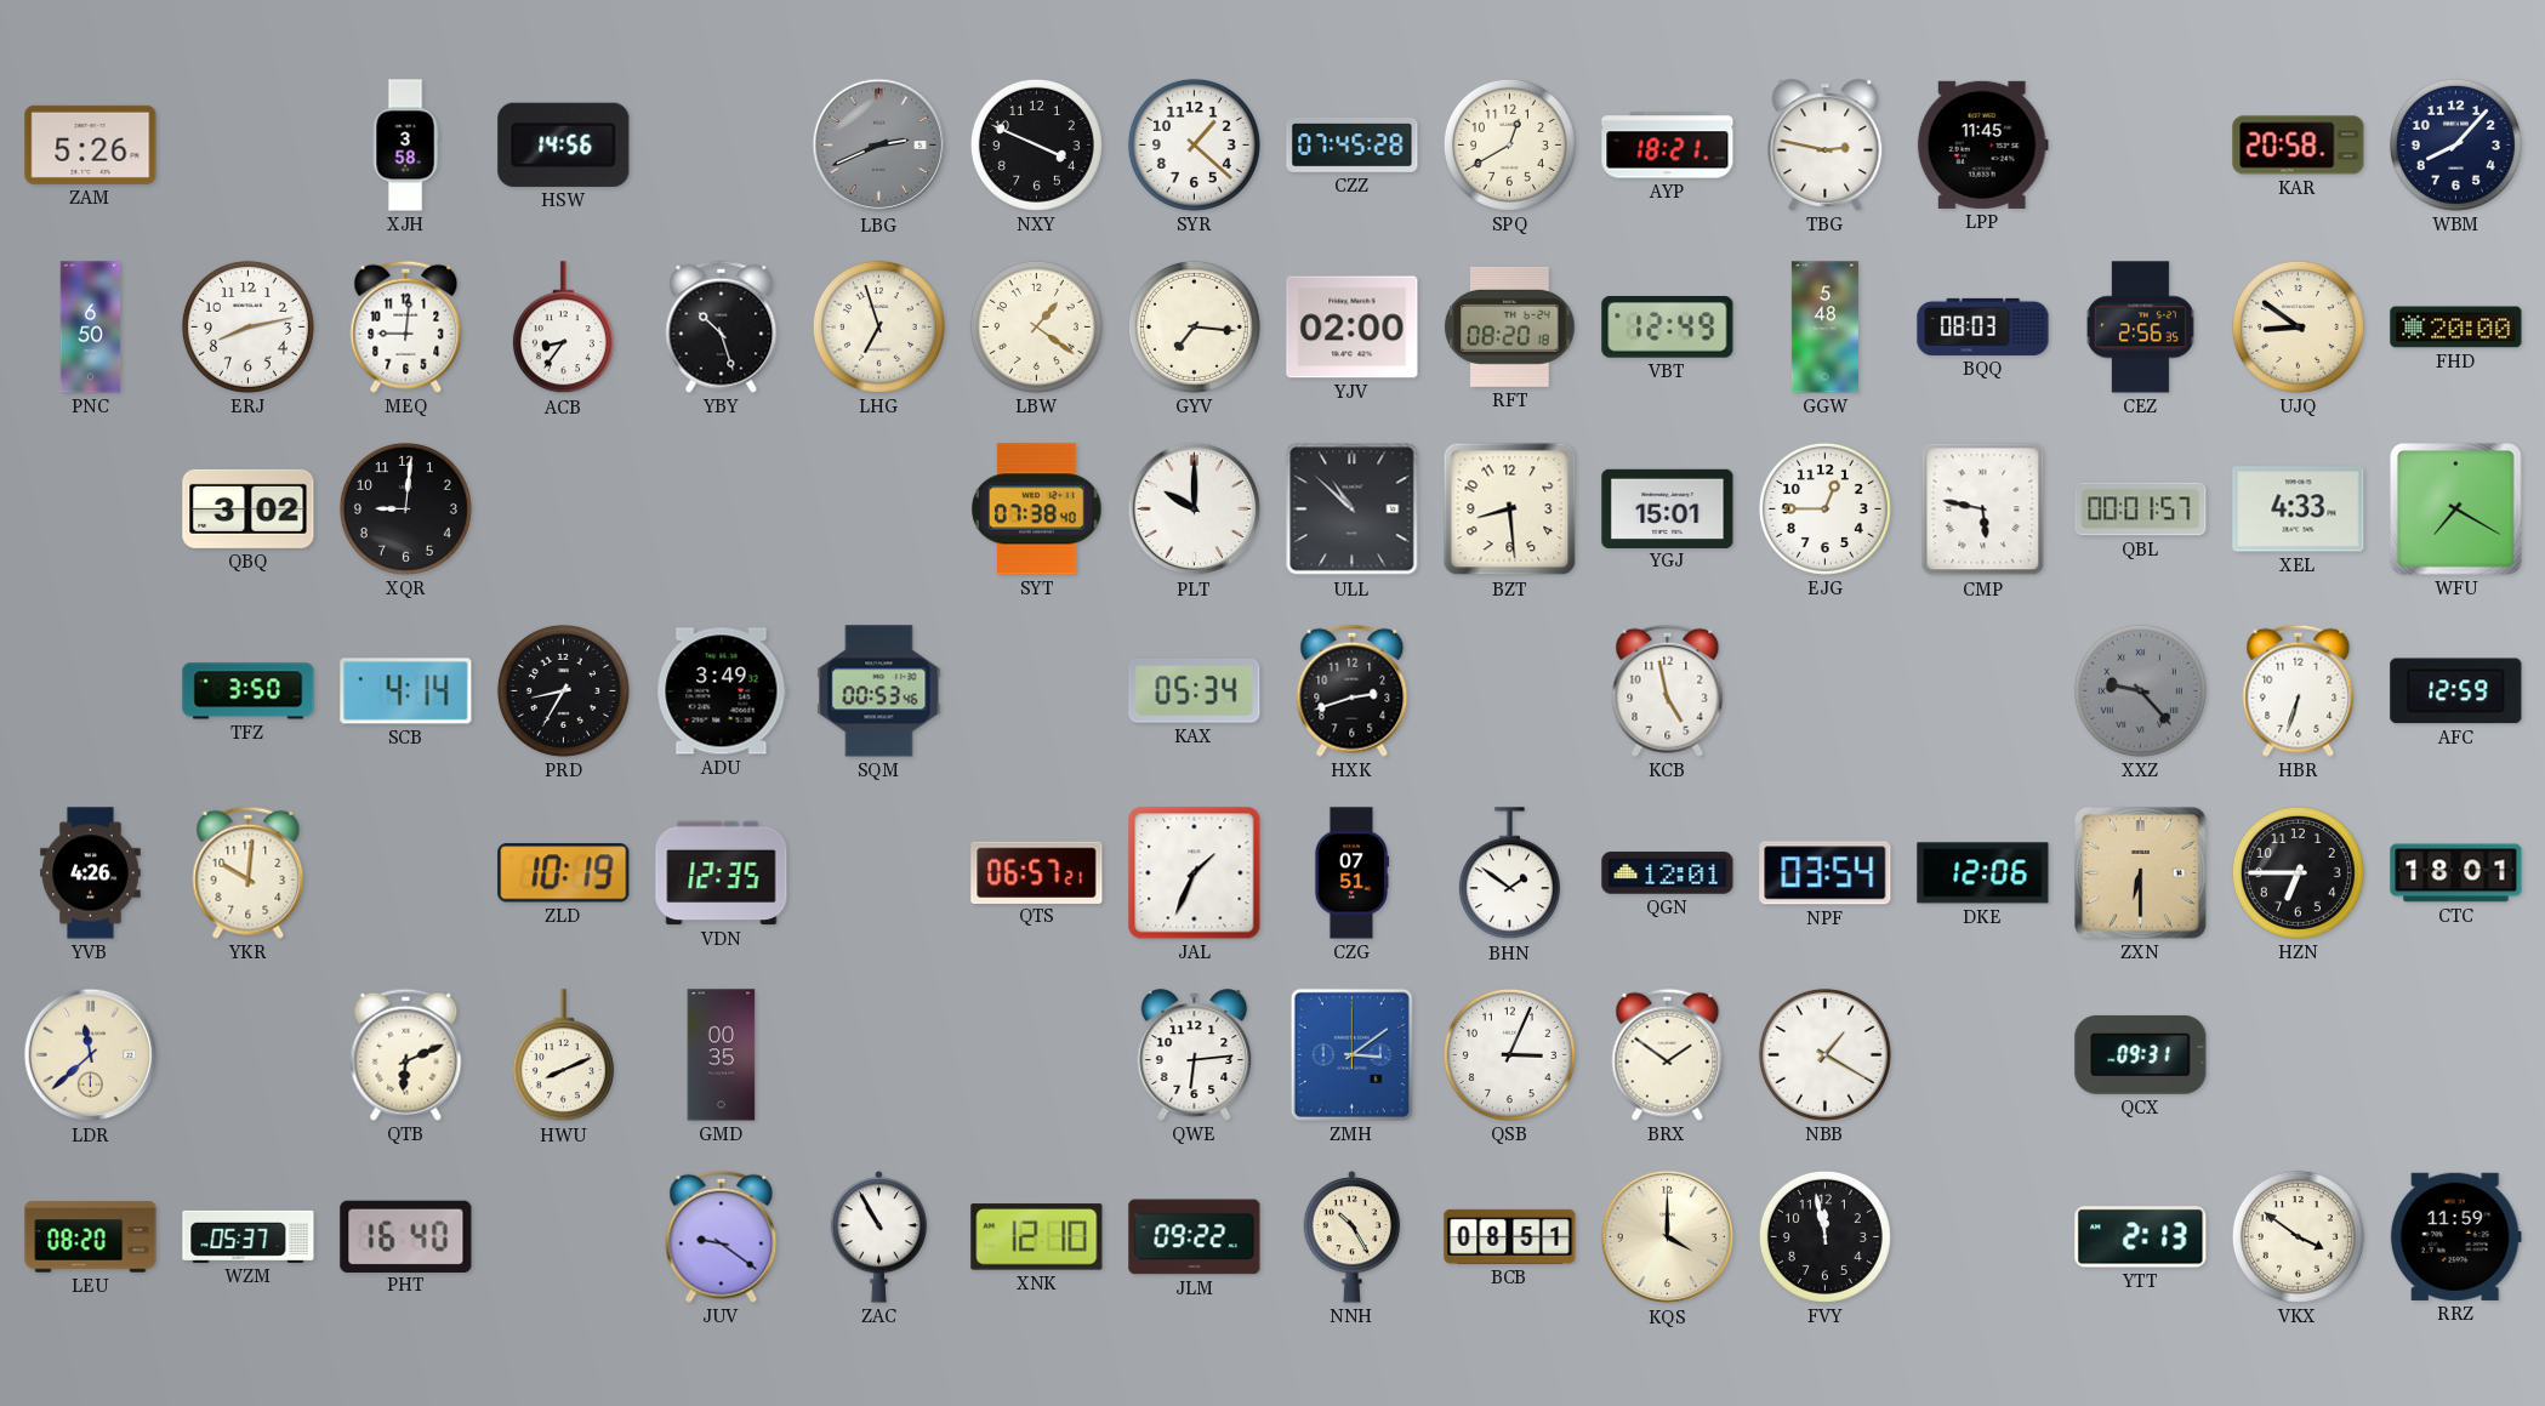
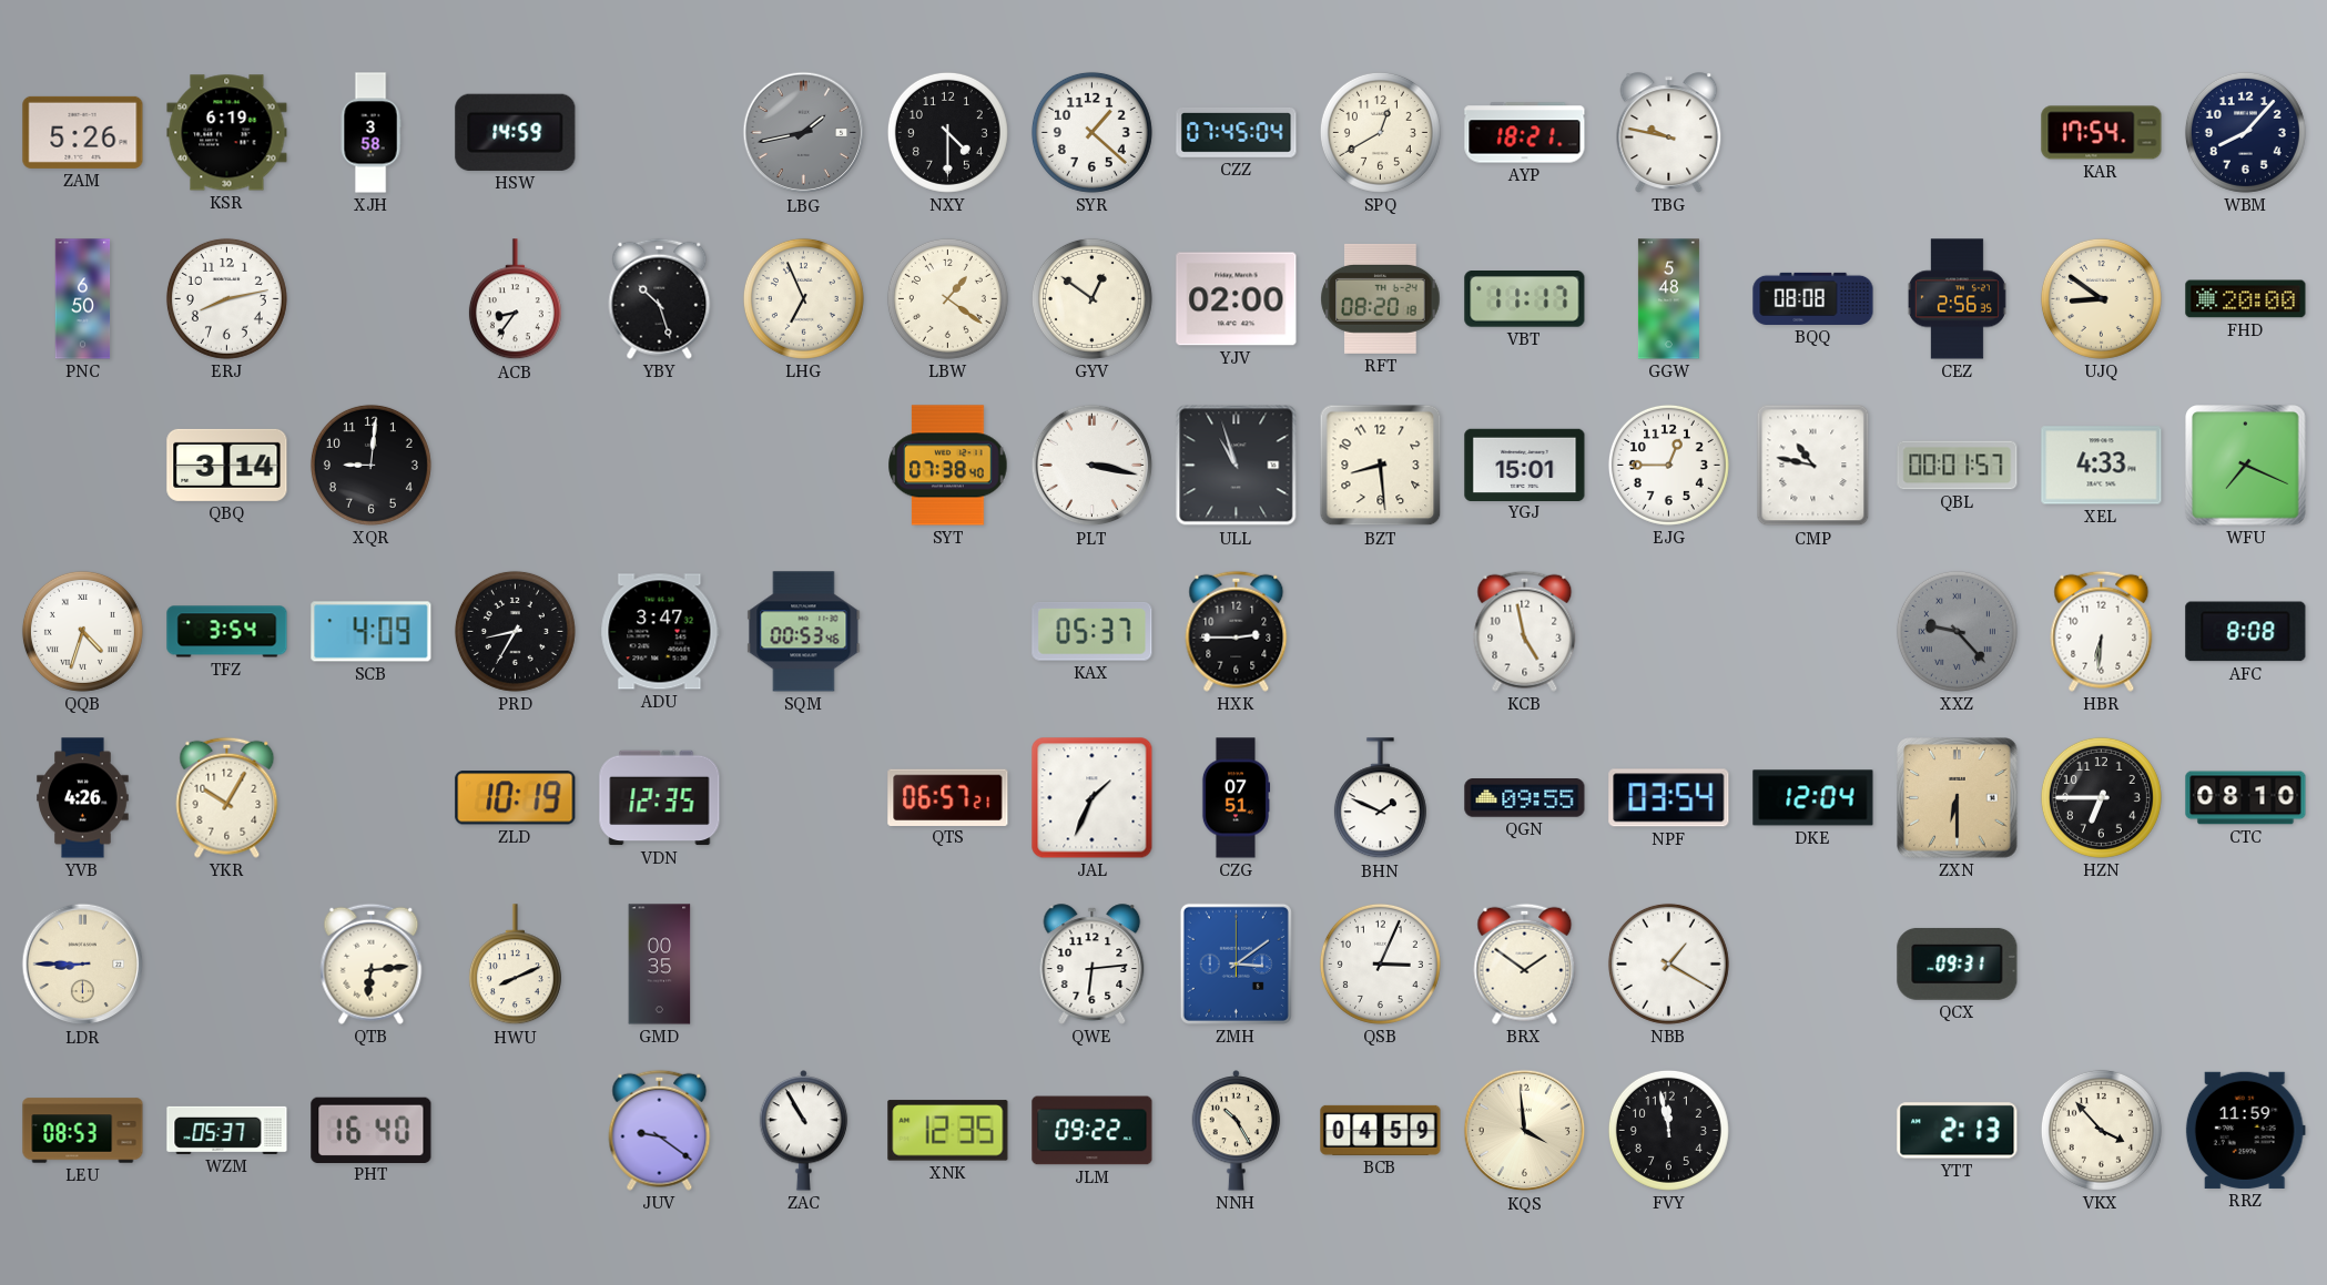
KSR: none -> 6:19 (227, 133)
HSW: 14:56 -> 14:59 (516, 132)
LBG: 2:41 -> 1:43 (804, 133)
NXY: 3:49 -> 4:30 (947, 132)
CZZ: 07:45:28 -> 07:45:04 (1237, 132)
TBG: 2:47 -> 9:47 (1669, 133)
LPP: 11:45 -> none (1982, 144)
KAR: 20:58 -> 17:54 (2102, 133)
MEQ: 9:01 -> none (406, 326)
LHG: 6:57 -> 6:56 (803, 298)
GYV: 7:16 -> 12:51 (1091, 298)
VBT: 12:49 -> 11:17 (1525, 299)
BQQ: 08:03 -> 08:08 (1813, 298)
QBQ: 3:02 -> 3:14 (227, 465)
PLT: 10:00 -> 3:17 (1093, 466)
ULL: 10:52 -> 10:57 (1237, 466)
CMP: 5:47 -> 10:47 (1813, 466)
WFU: 7:20 -> 7:19 (2246, 466)
QQB: none -> 4:33 (82, 631)
TFZ: 3:50 -> 3:54 (227, 632)
SCB: 4:14 -> 4:09 (372, 632)
ADU: 3:49 -> 3:47 (660, 632)
KAX: 05:34 -> 05:37 (1093, 632)
HXK: 2:42 -> 2:45 (1237, 631)
HBR: 6:33 -> 6:31 (2102, 631)
AFC: 12:59 -> 8:08 (2246, 632)
YKR: 10:01 -> 10:05 (227, 797)
BHN: 1:51 -> 1:49 (1380, 798)
QGN: 12:01 -> 09:55 (1525, 798)
DKE: 12:06 -> 12:04 (1813, 798)
CTC: 18:01 -> 08:10 (2246, 798)
LDR: 11:38 -> 8:45 (83, 965)
QTB: 6:11 -> 6:14 (372, 963)
LEU: 08:20 -> 08:53 (83, 1131)
XNK: 12:10 -> 12:35 (948, 1131)
BCB: 08:51 -> 04:59 (1381, 1130)
KQS: 4:00 -> 3:59 (1525, 1131)
VKX: 3:51 -> 3:53 (2101, 1130)
